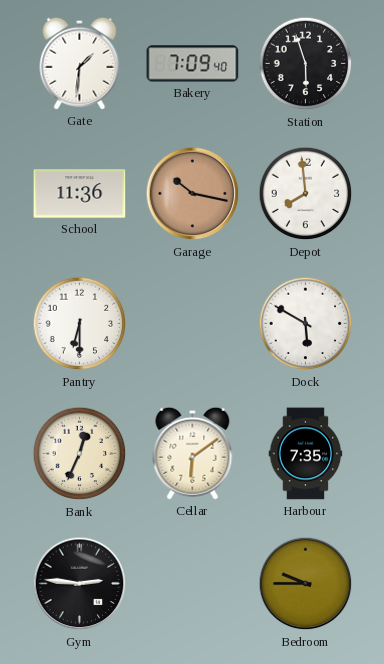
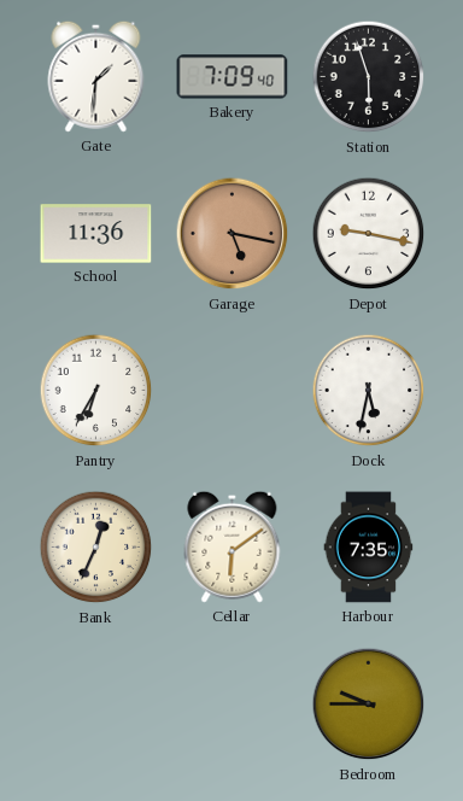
Garage: 10:17 -> 5:17 (233, 234)
Depot: 7:59 -> 9:17 (369, 234)
Pantry: 6:30 -> 6:35 (96, 391)
Dock: 5:50 -> 5:32 (369, 391)
Gym: 2:46 -> none (80, 584)
